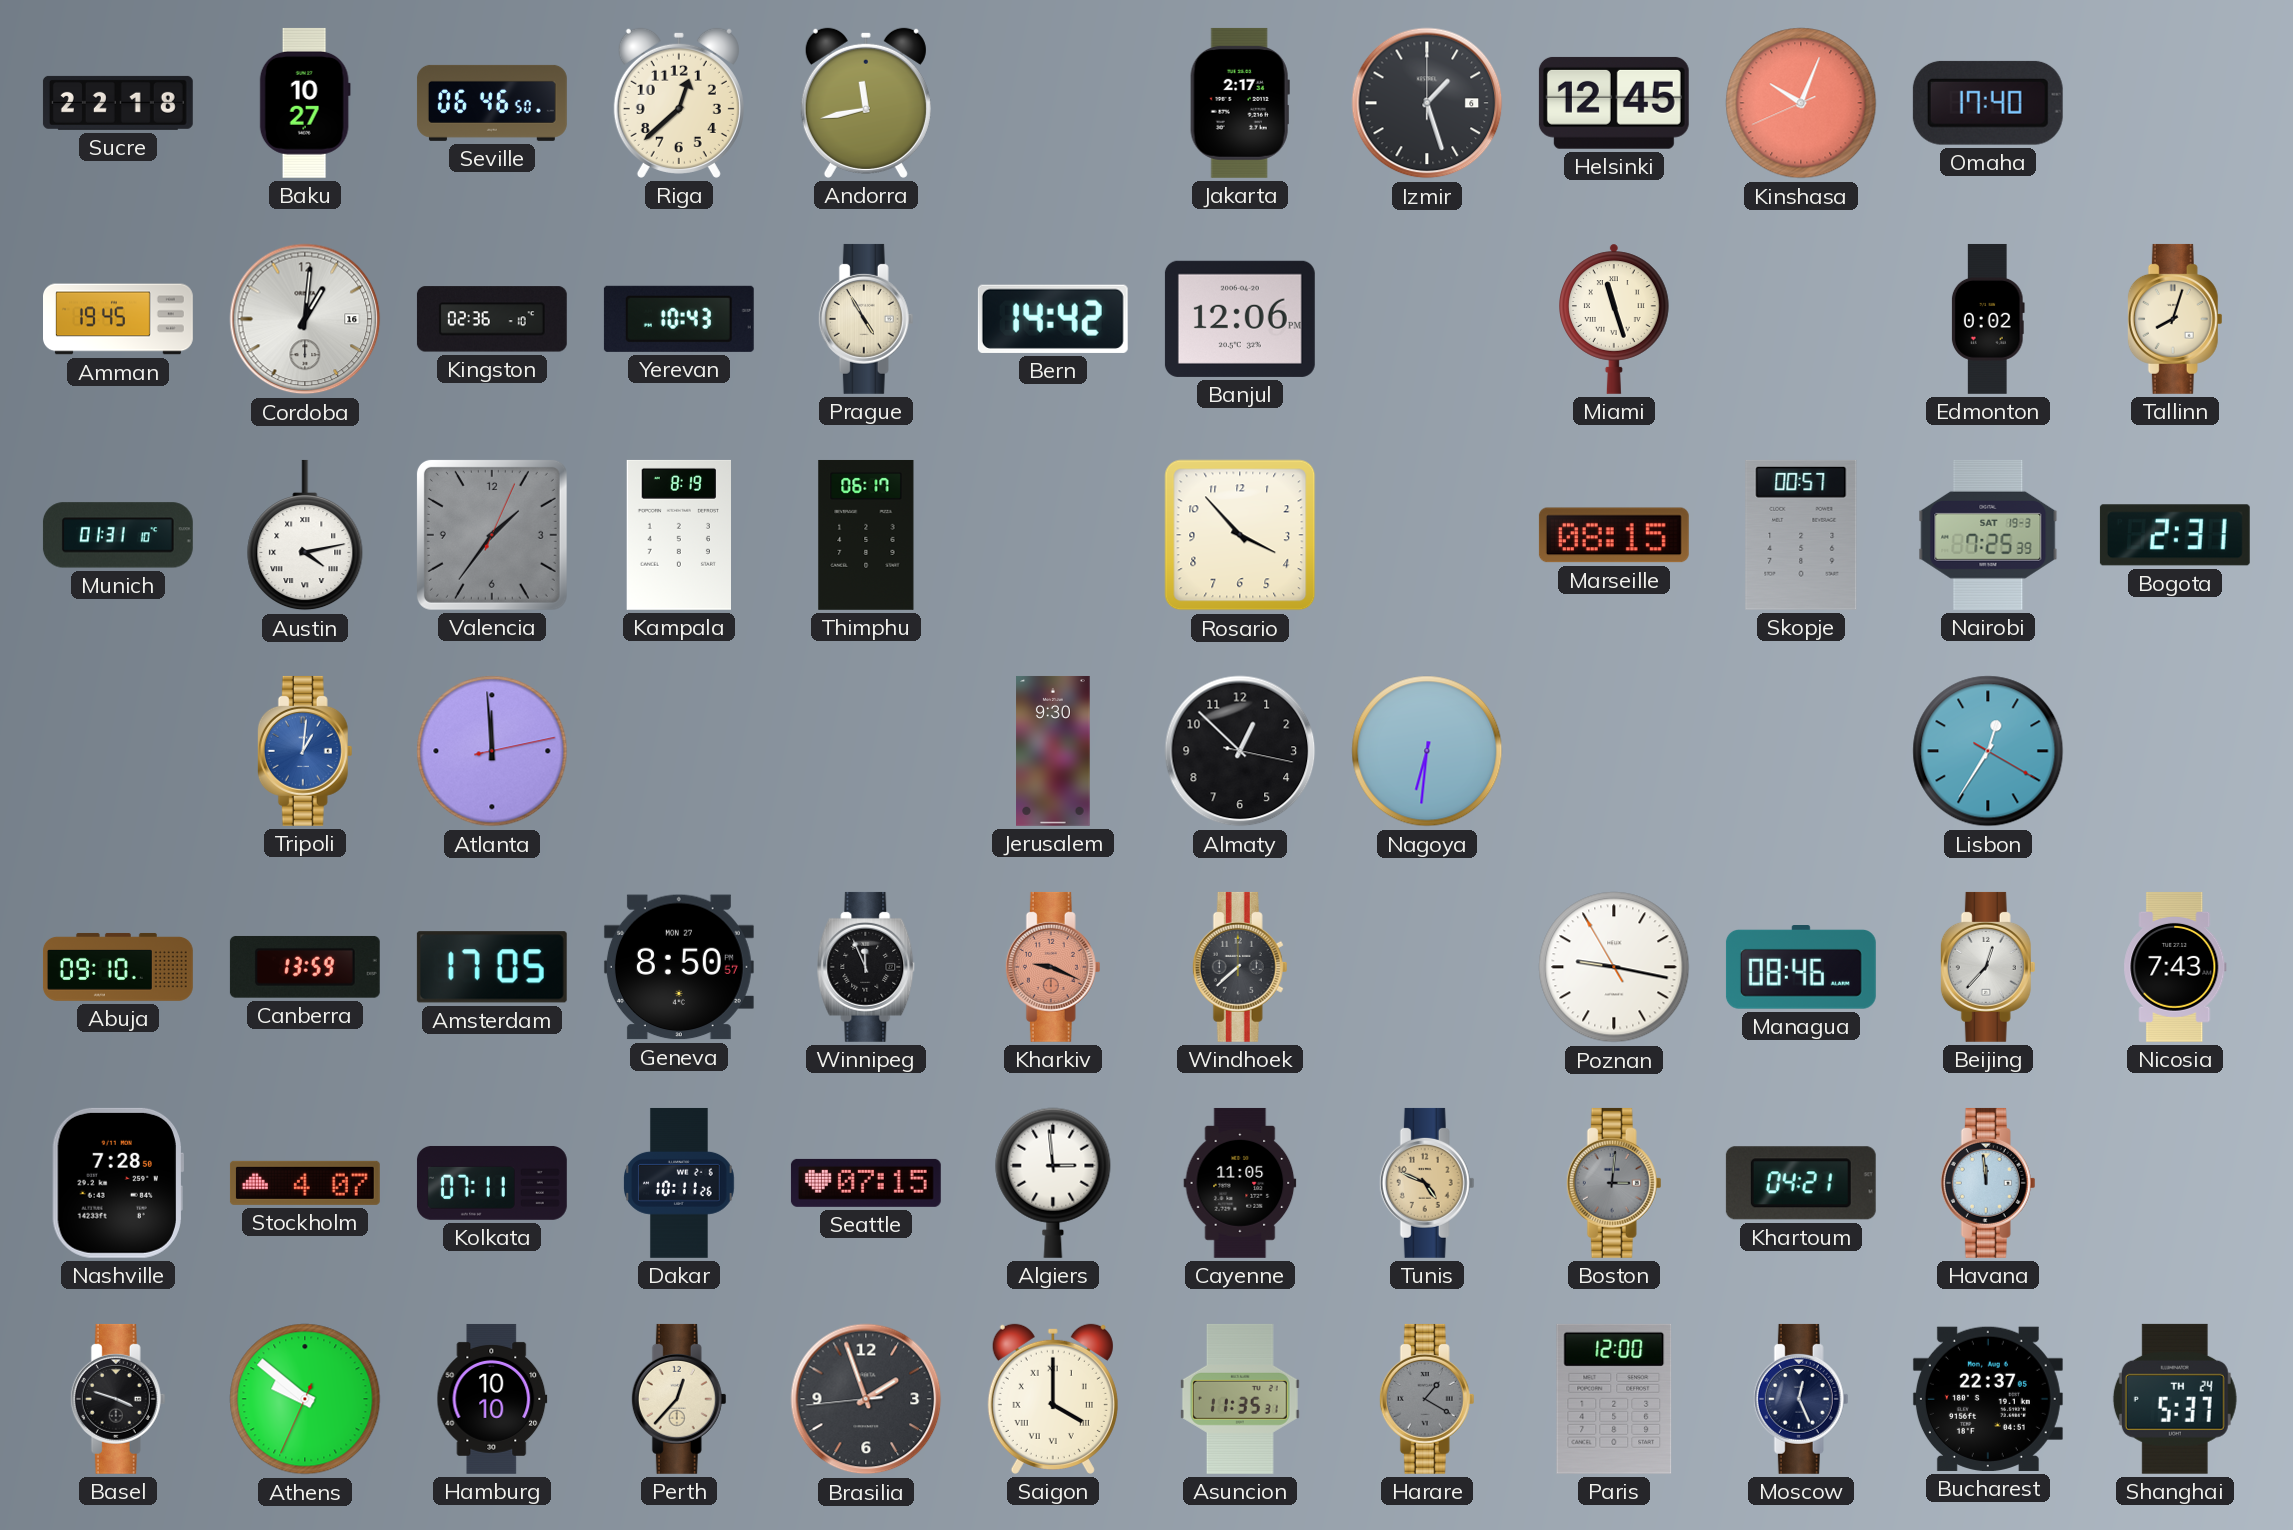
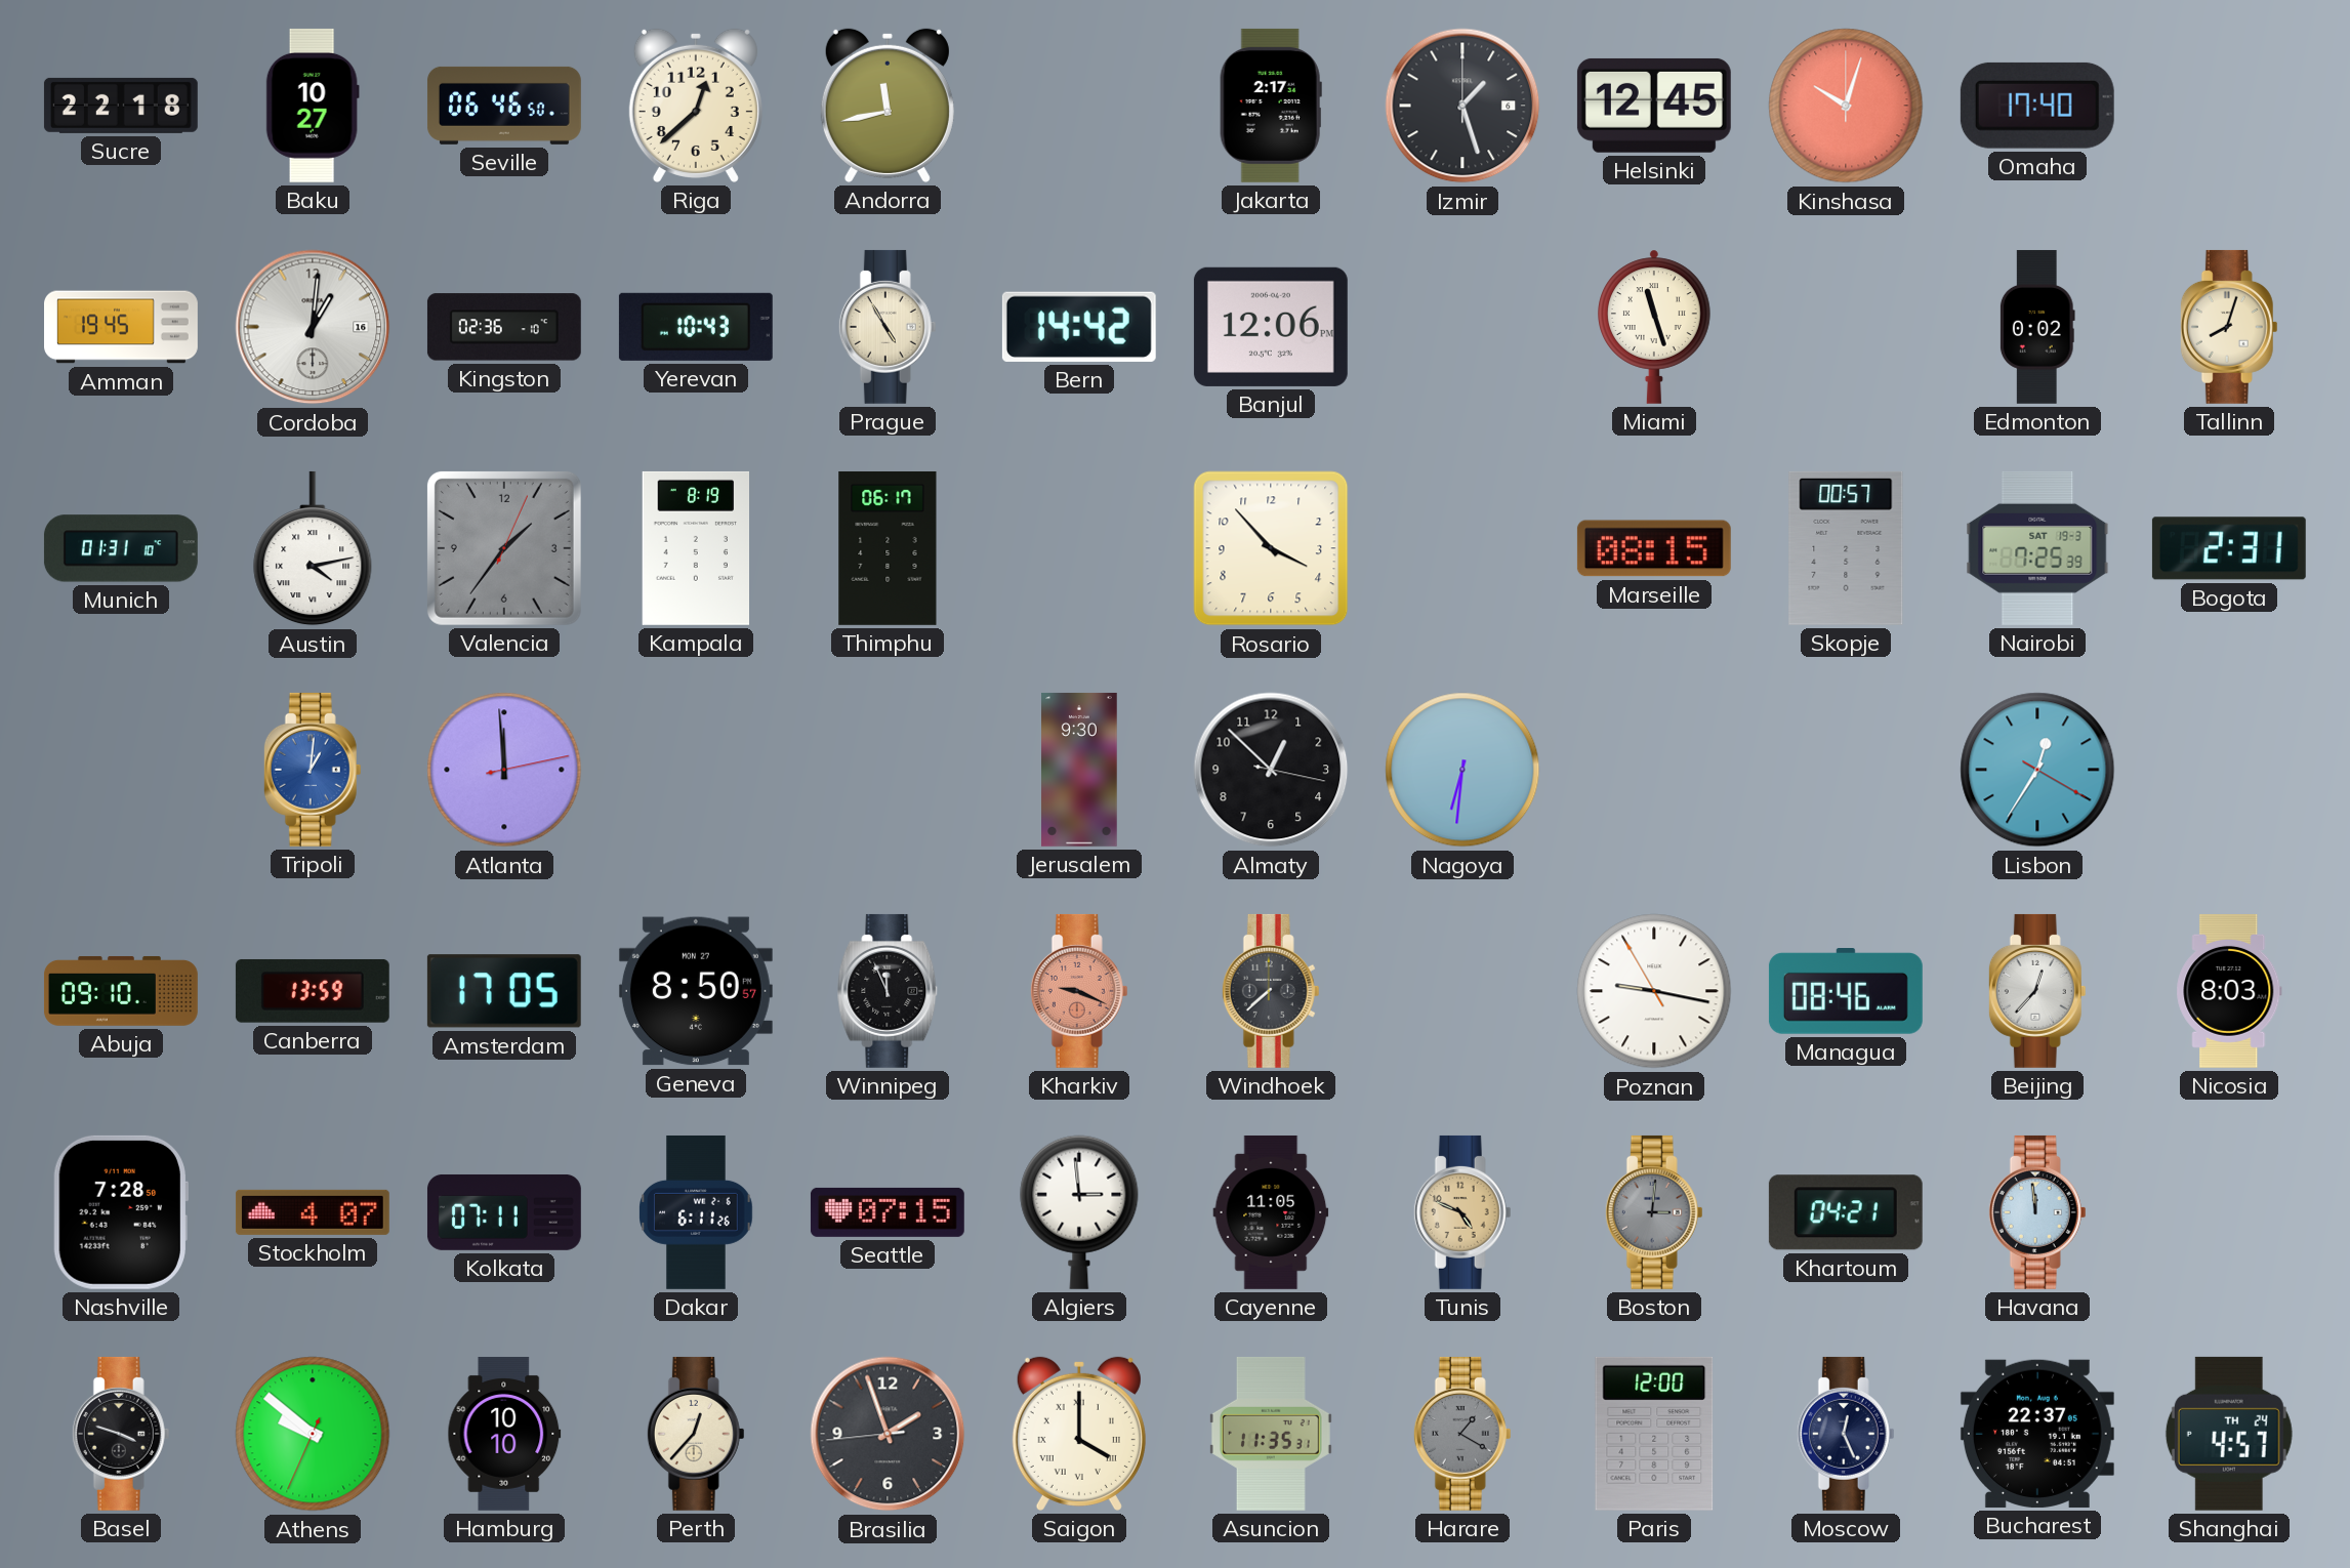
Kinshasa: 10:03:41 -> 10:03:00 (1846, 106)
Nicosia: 7:43 -> 8:03 (2229, 991)
Dakar: 10:11 -> 6:11 (696, 1212)
Shanghai: 5:37 -> 4:57 (2229, 1434)
